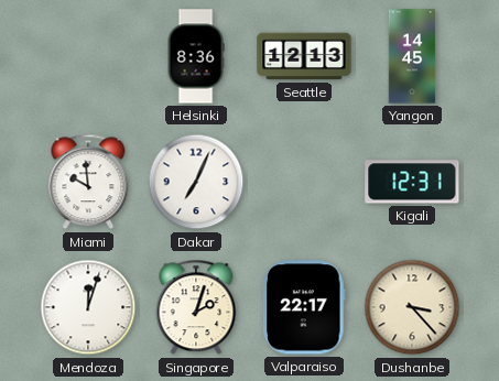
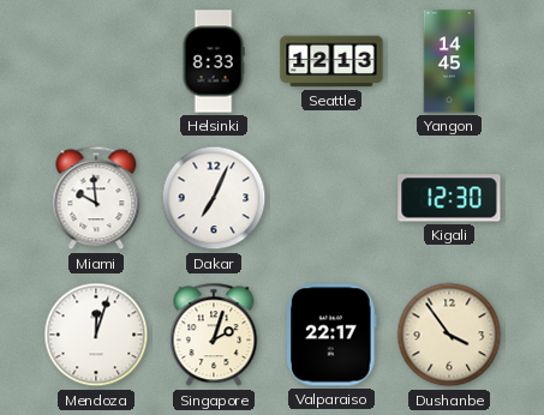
Helsinki: 8:36 -> 8:33 (214, 61)
Kigali: 12:31 -> 12:30 (449, 198)
Dushanbe: 3:23 -> 3:54 (449, 335)
